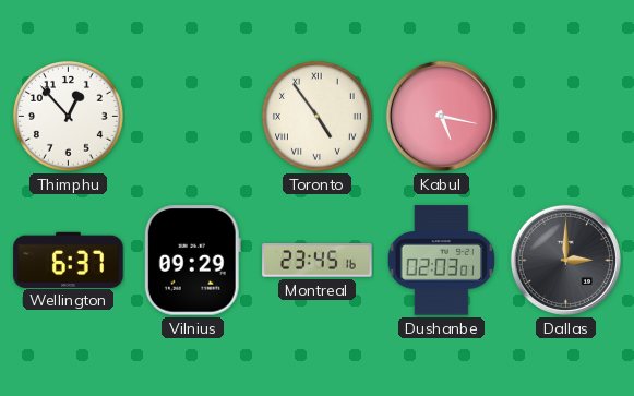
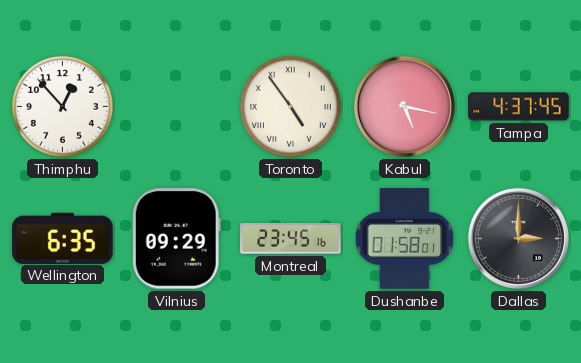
Tampa: none -> 4:37 (519, 107)
Wellington: 6:37 -> 6:35 (63, 238)
Dushanbe: 02:03 -> 01:58 (405, 239)
